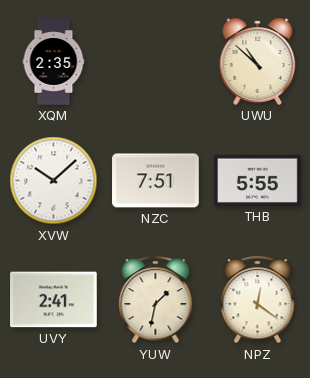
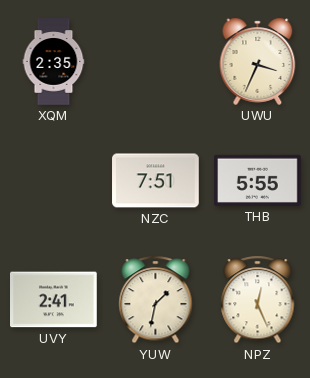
UWU: 10:52 -> 3:34 (258, 61)
XVW: 10:08 -> none (54, 181)
NPZ: 12:21 -> 12:26 (258, 300)
